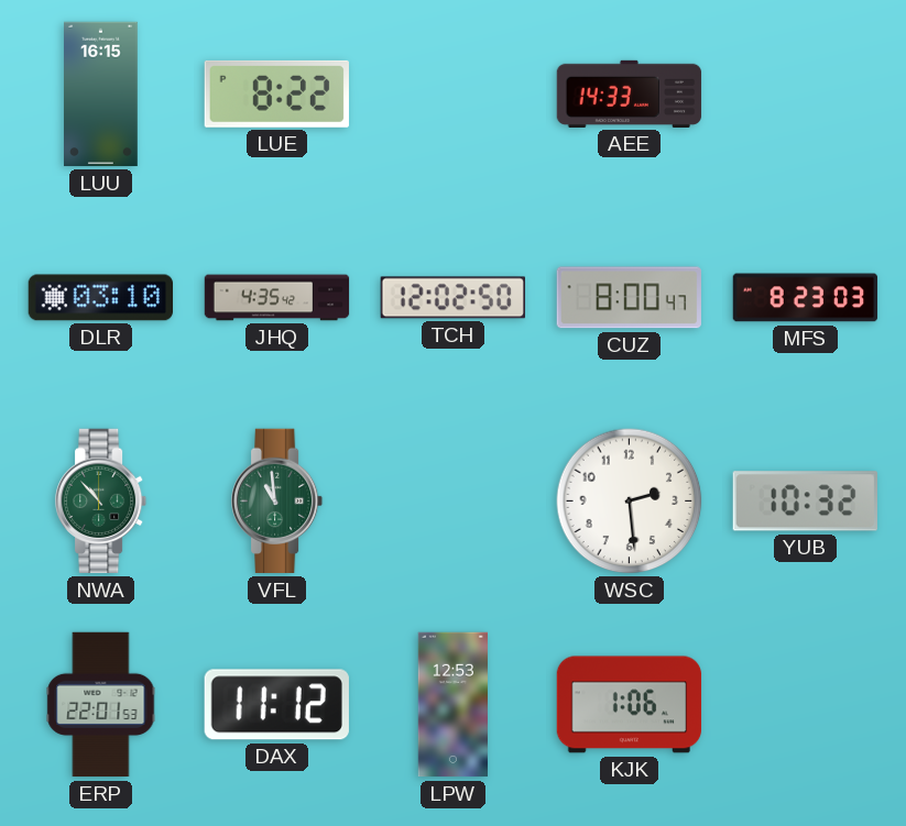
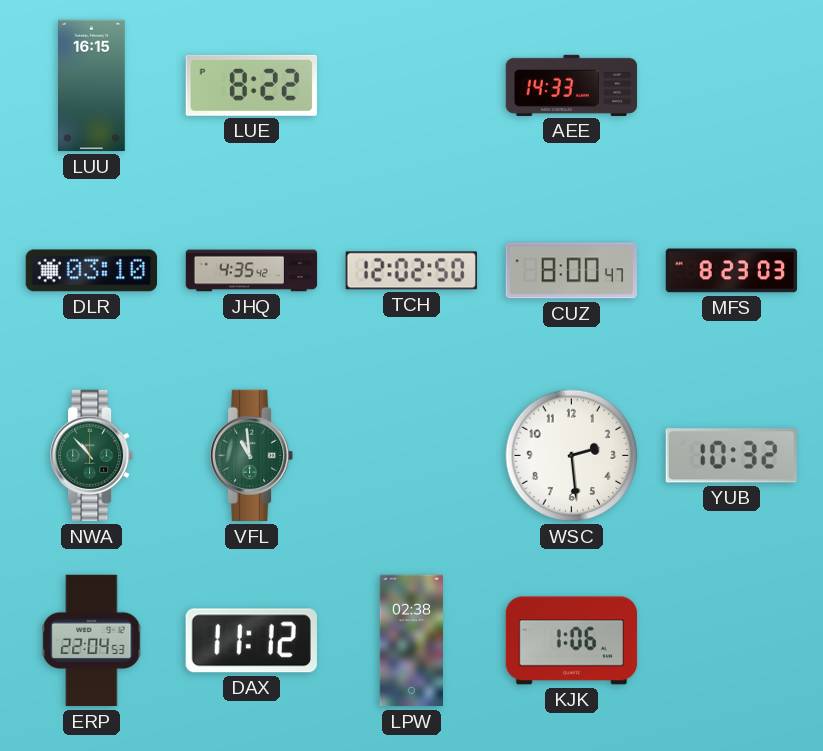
ERP: 22:01 -> 22:04 (92, 641)
LPW: 12:53 -> 02:38 (411, 641)
